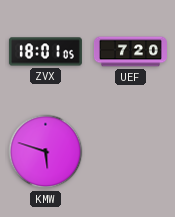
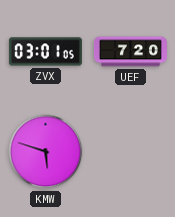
ZVX: 18:01 -> 03:01 (45, 52)
